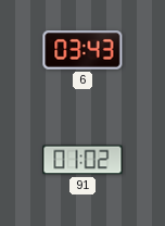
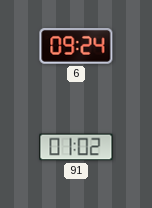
6: 03:43 -> 09:24 (76, 47)
